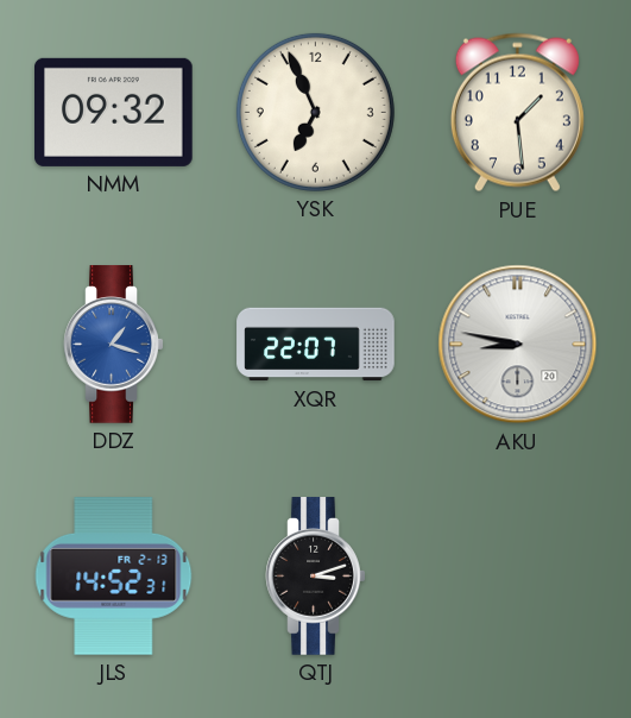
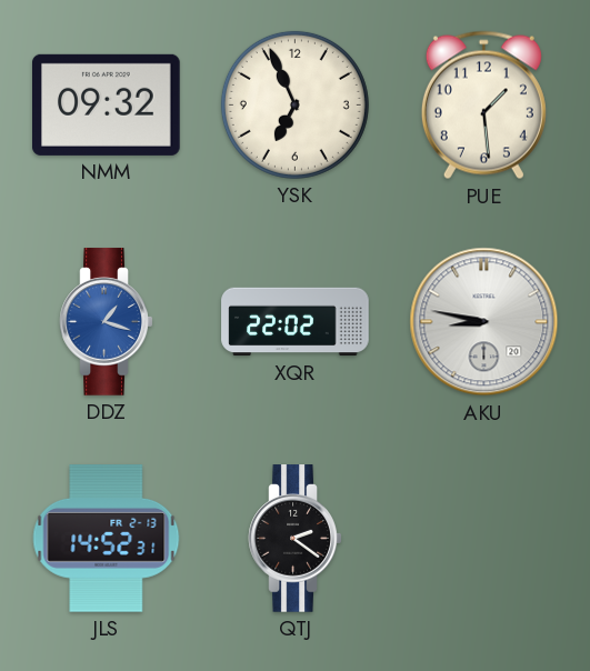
XQR: 22:07 -> 22:02 (296, 322)
QTJ: 3:12 -> 2:21 (296, 539)
